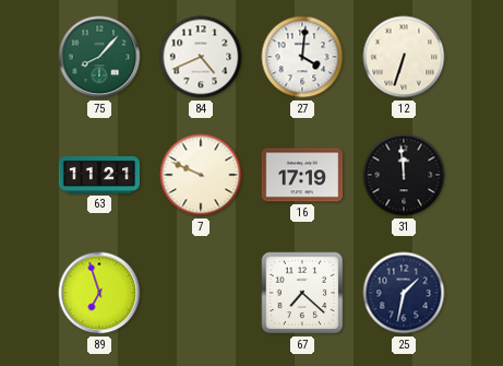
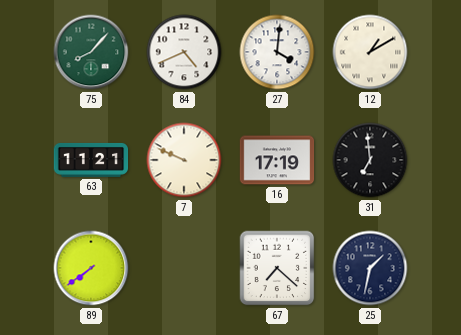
12: 6:33 -> 1:10 (370, 52)
31: 11:59 -> 6:59 (370, 160)
89: 6:57 -> 7:39 (91, 268)
